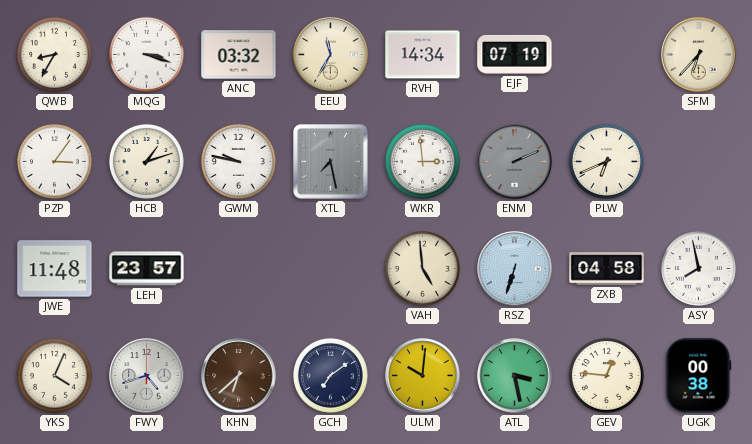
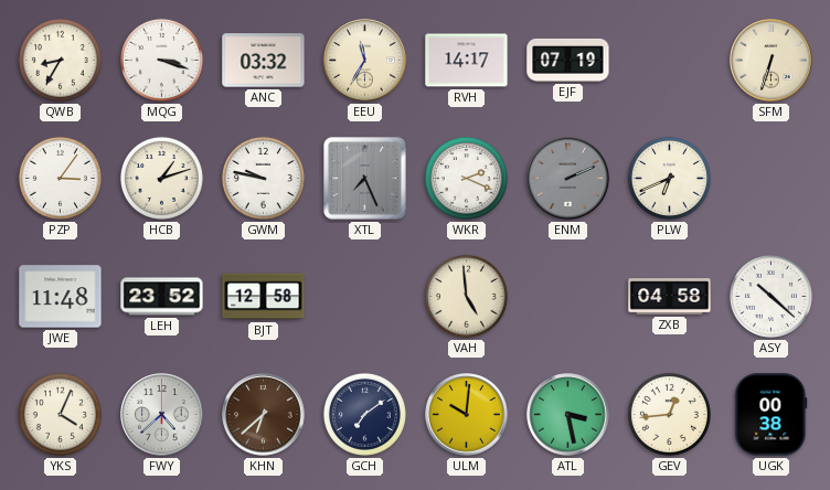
RVH: 14:34 -> 14:17 (467, 61)
SFM: 6:37 -> 6:33 (772, 61)
XTL: 7:28 -> 7:26 (365, 179)
WKR: 2:59 -> 2:19 (466, 178)
LEH: 23:57 -> 23:52 (162, 297)
BJT: none -> 12:58 (264, 297)
RSZ: 6:33 -> none (515, 269)
ASY: 7:58 -> 10:22 (770, 296)
FWY: 4:42 -> 4:38 (162, 415)
GEV: 12:46 -> 12:44 (669, 414)
